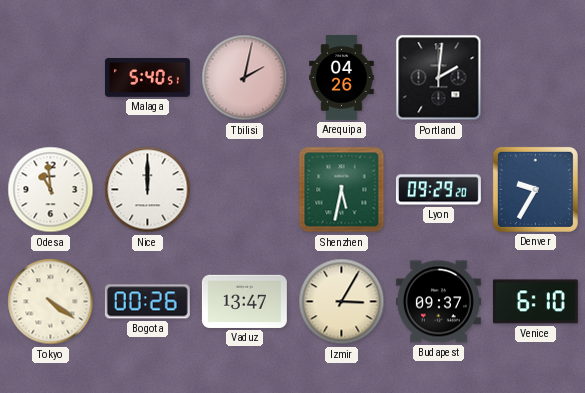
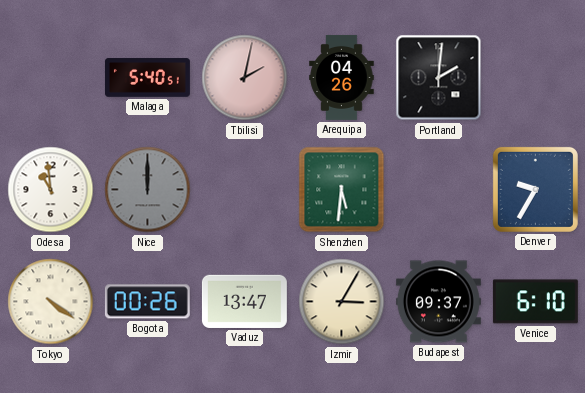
Nice dial: white -> grey (148, 190)
Shenzhen: 5:32 -> 5:31 (342, 190)
Lyon: 09:29 -> none (438, 190)
